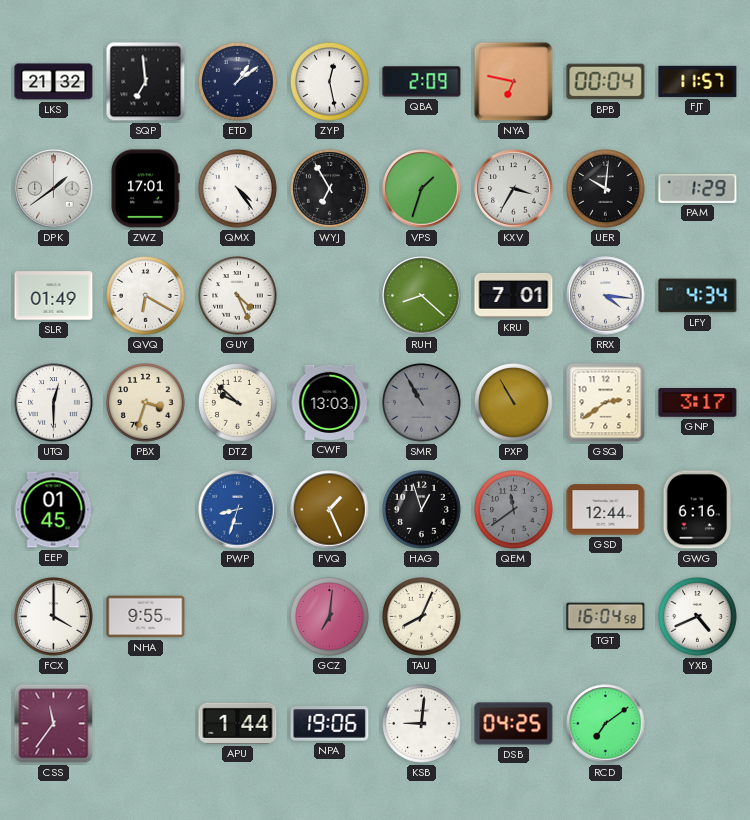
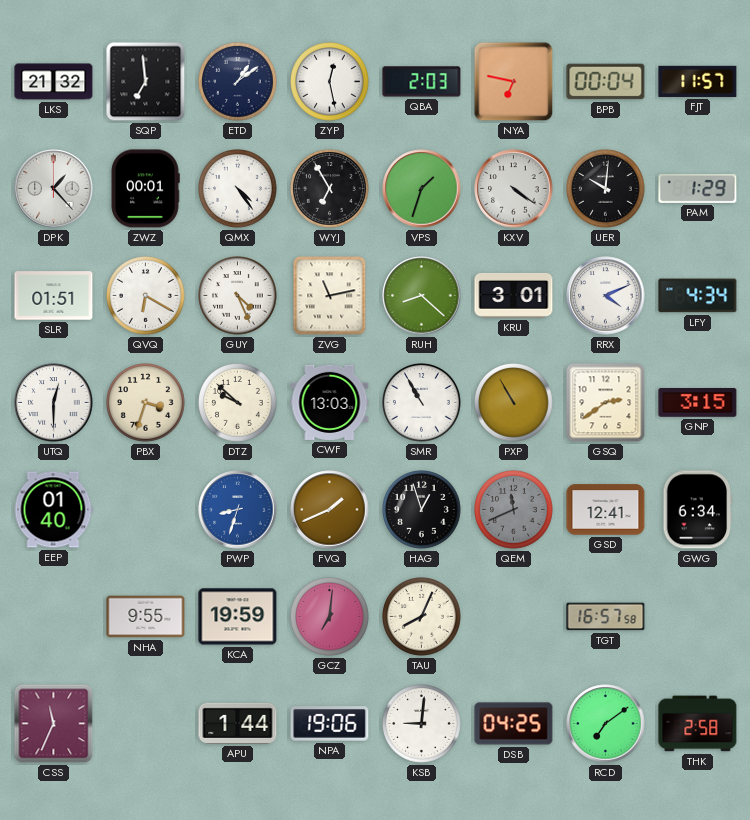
QBA: 2:09 -> 2:03 (422, 82)
DPK: 1:39 -> 1:23 (54, 189)
ZWZ: 17:01 -> 00:01 (145, 189)
KXV: 3:35 -> 4:21 (514, 189)
SLR: 01:49 -> 01:51 (54, 296)
ZVG: none -> 11:13 (330, 296)
KRU: 7:01 -> 3:01 (514, 295)
RRX: 4:16 -> 4:11 (606, 296)
SMR dial: grey -> white (422, 403)
GNP: 3:17 -> 3:15 (698, 403)
EEP: 01:45 -> 01:40 (53, 510)
FVQ: 1:26 -> 1:41 (330, 510)
QEM: 11:39 -> 11:41 (514, 510)
GSD: 12:44 -> 12:41 (606, 510)
GWG: 6:16 -> 6:34 (698, 510)
FCX: 4:00 -> none (54, 617)
KCA: none -> 19:59 (238, 617)
TGT: 16:04 -> 16:57 (606, 617)
YXB: 4:41 -> none (698, 617)
CSS: 11:36 -> 11:34 (54, 724)
THK: none -> 2:58 (698, 724)
